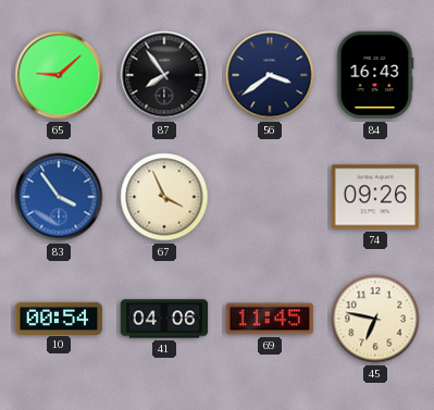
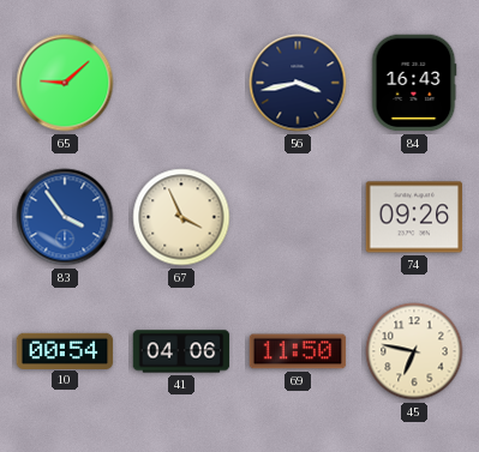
87: 7:54 -> none (164, 75)
56: 3:39 -> 3:43 (298, 83)
69: 11:45 -> 11:50 (298, 351)
